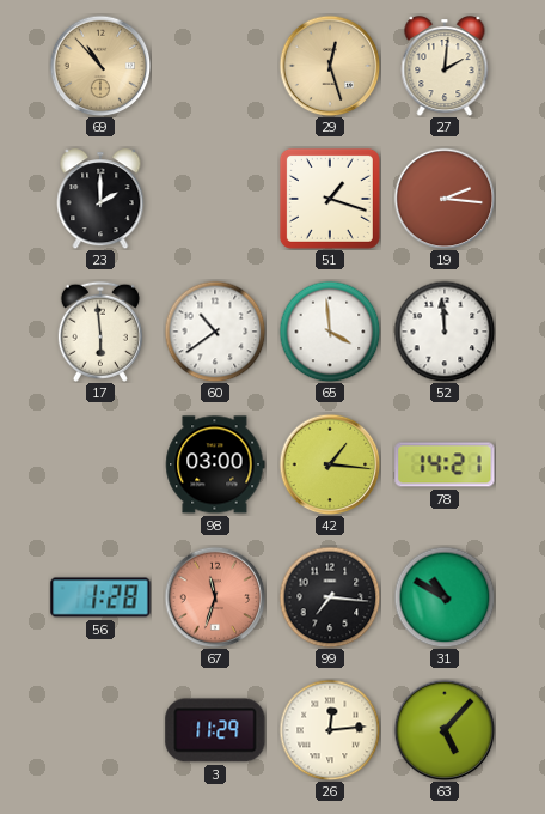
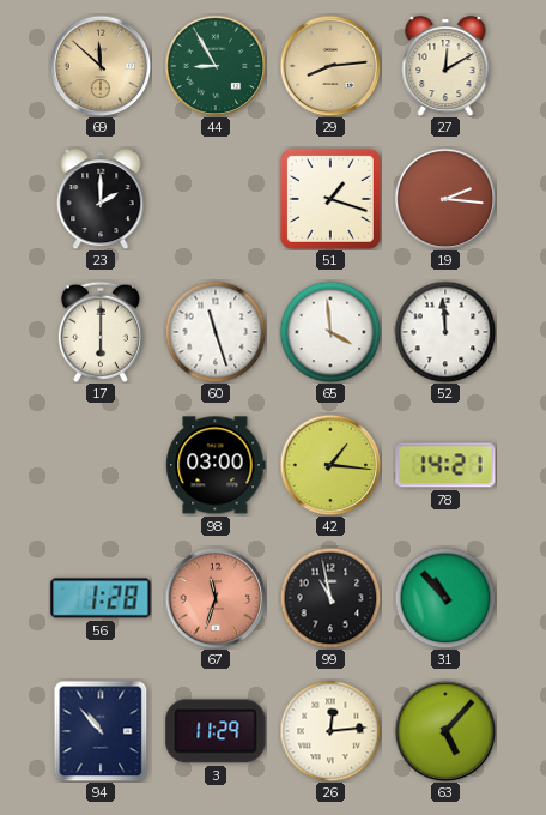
69: 10:53 -> 11:52 (101, 66)
44: none -> 8:55 (216, 66)
29: 12:27 -> 8:14 (330, 66)
27: 2:01 -> 12:10 (445, 66)
17: 5:59 -> 6:00 (101, 332)
60: 10:39 -> 11:27 (216, 332)
99: 7:16 -> 10:58 (330, 598)
31: 10:50 -> 10:53 (445, 598)
94: none -> 10:53 (101, 731)
